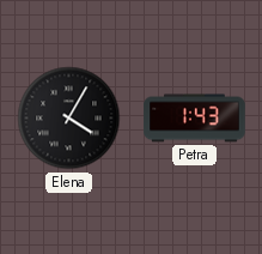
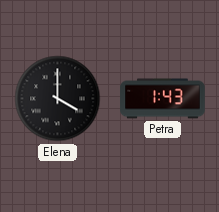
Elena: 4:05 -> 4:00 (58, 99)
